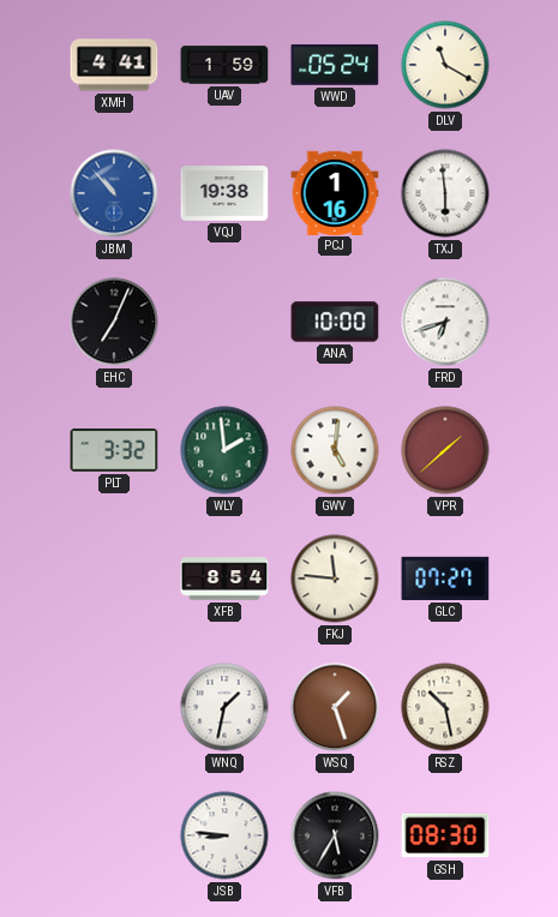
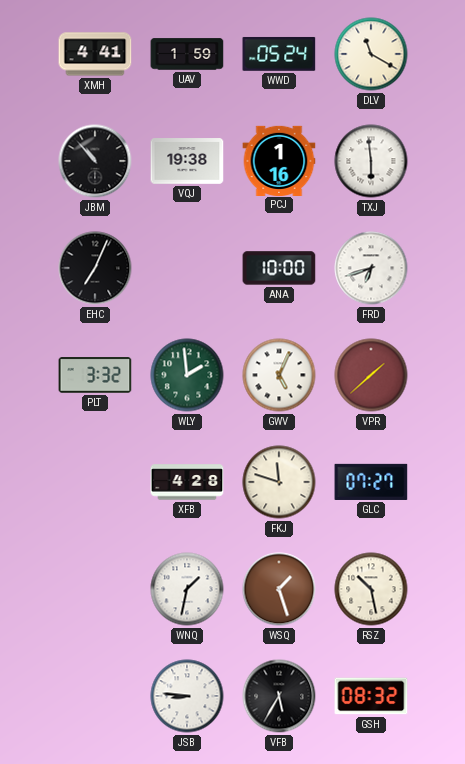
JBM dial: blue -> black (95, 161)
GWV: 5:01 -> 5:04 (279, 375)
XFB: 8:54 -> 4:28 (187, 482)
FKJ: 11:46 -> 11:48 (279, 482)
GSH: 08:30 -> 08:32 (371, 696)
